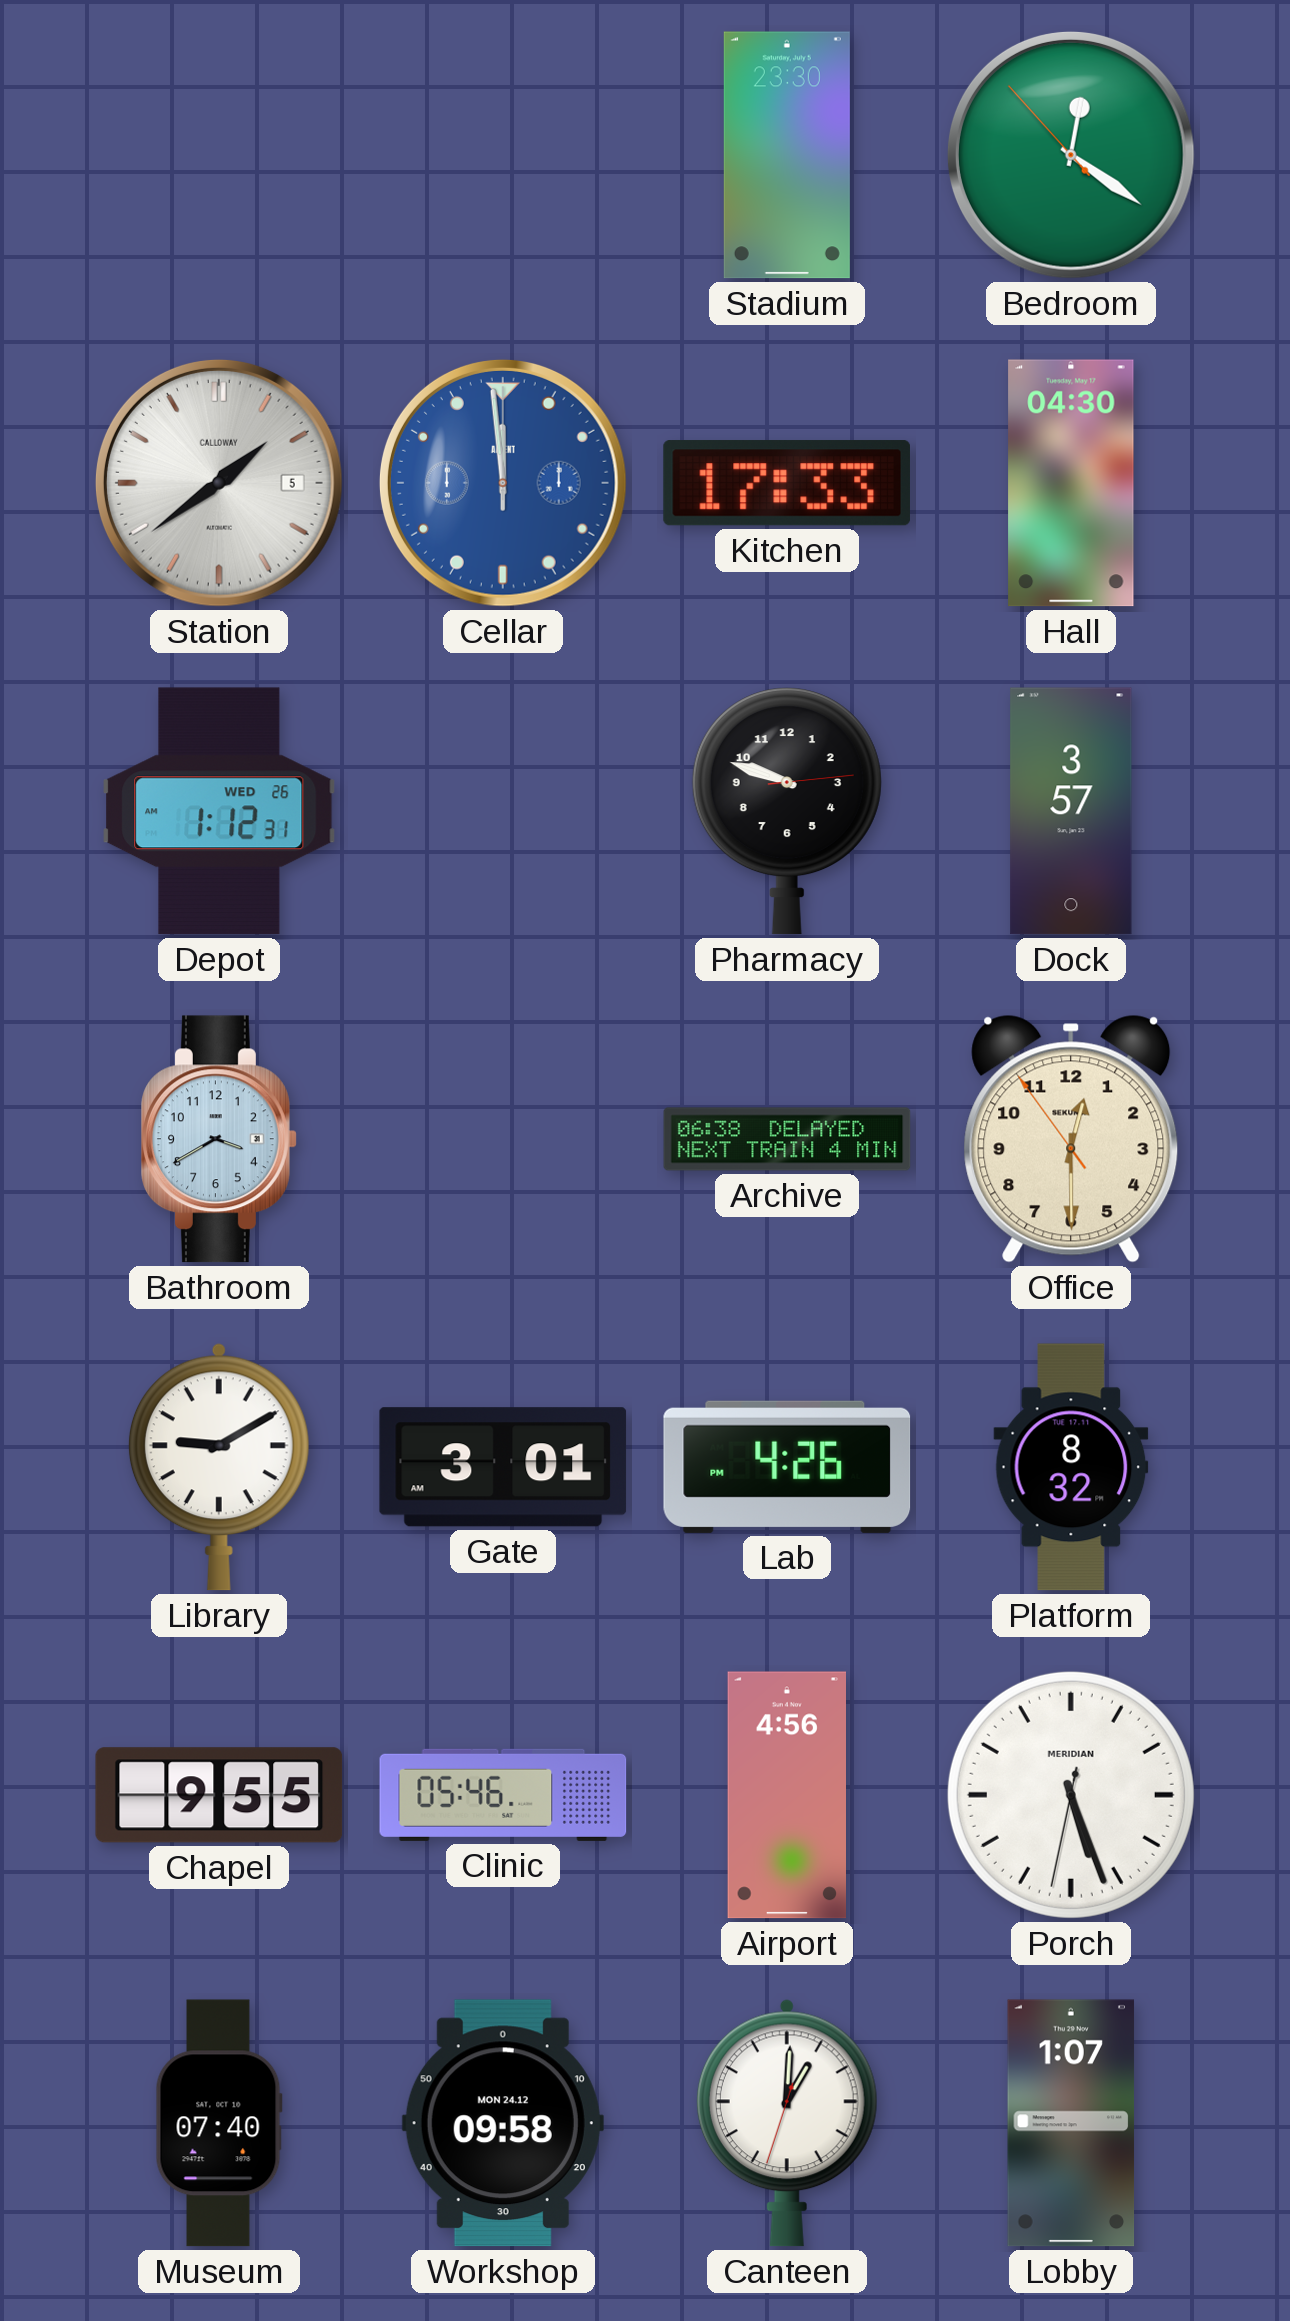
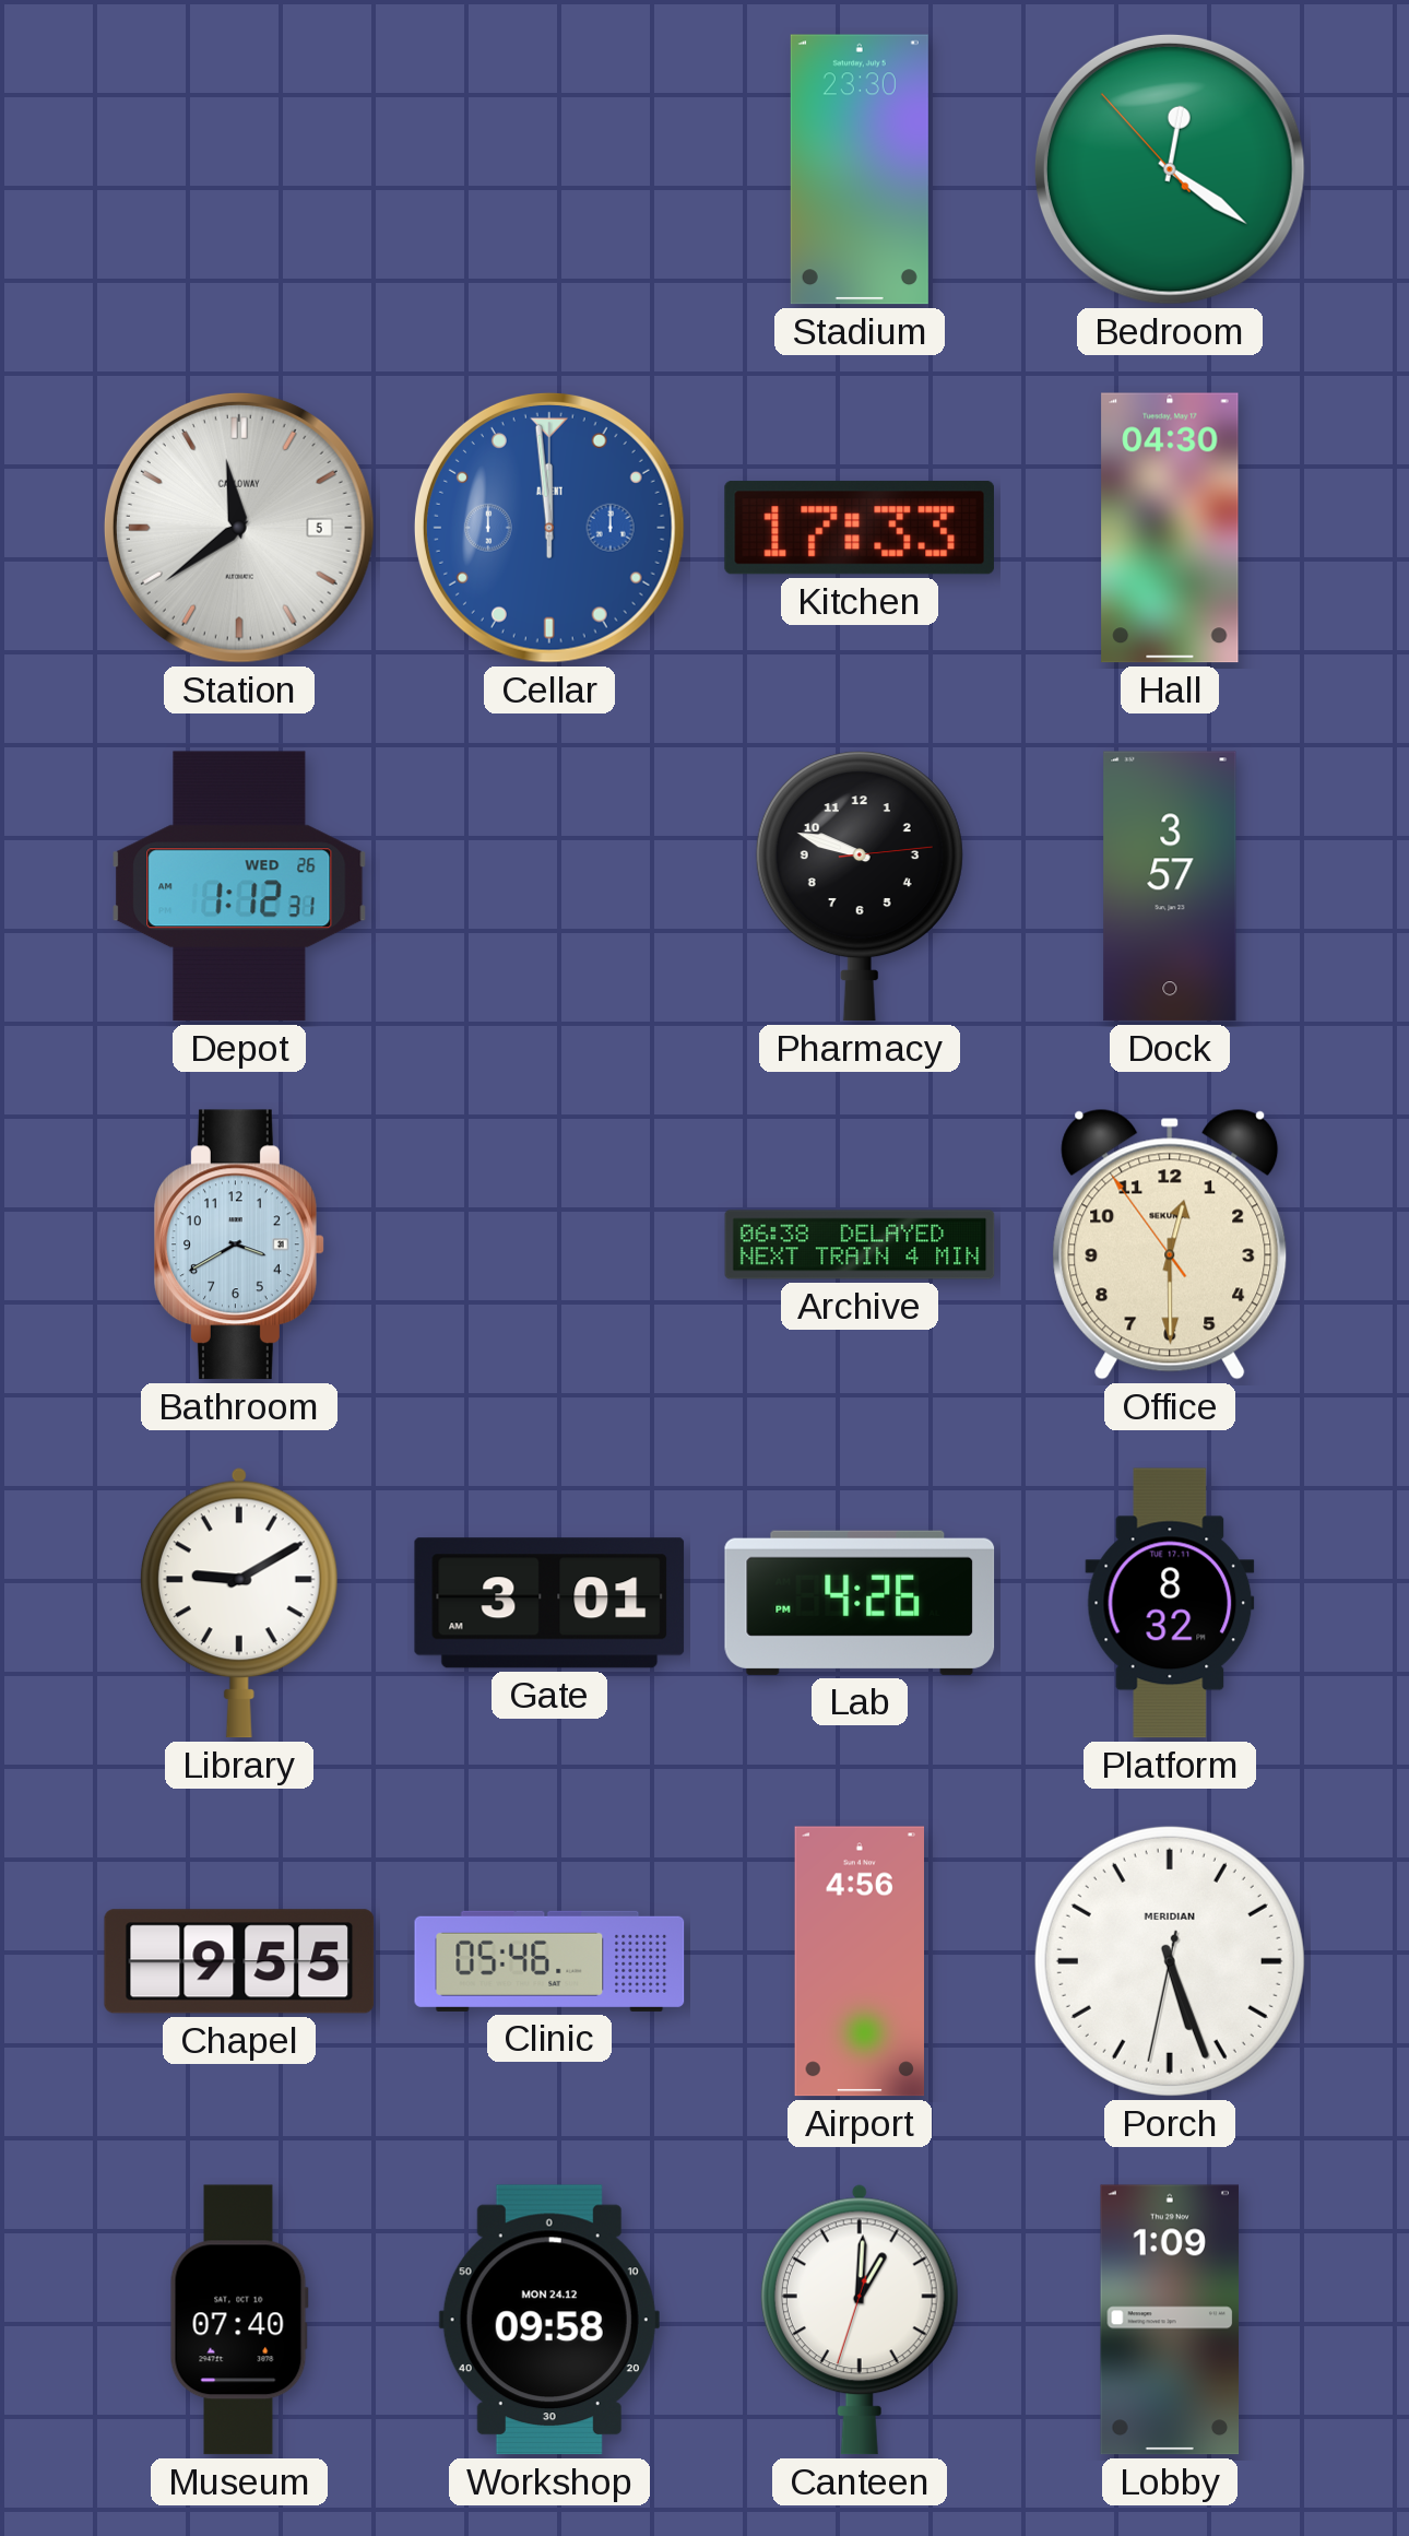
Station: 1:39 -> 11:39 (239, 528)
Lobby: 1:07 -> 1:09 (1170, 2320)
